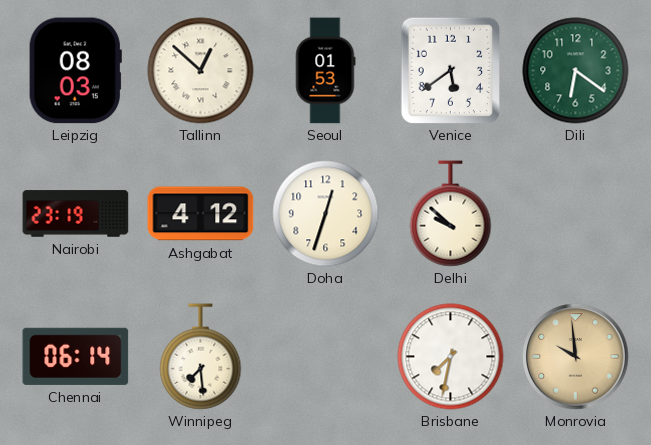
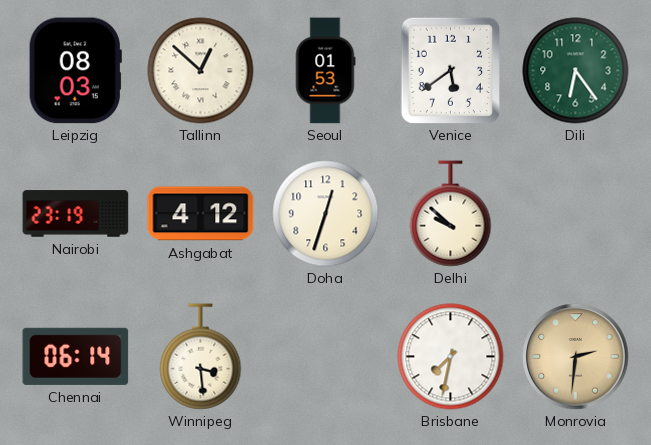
Dili: 6:21 -> 6:24 (576, 71)
Winnipeg: 7:29 -> 3:29 (201, 357)
Monrovia: 9:59 -> 2:31 (576, 357)
